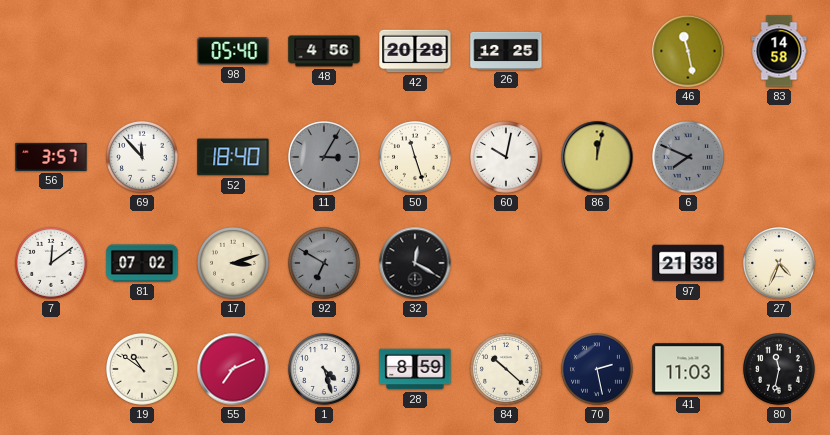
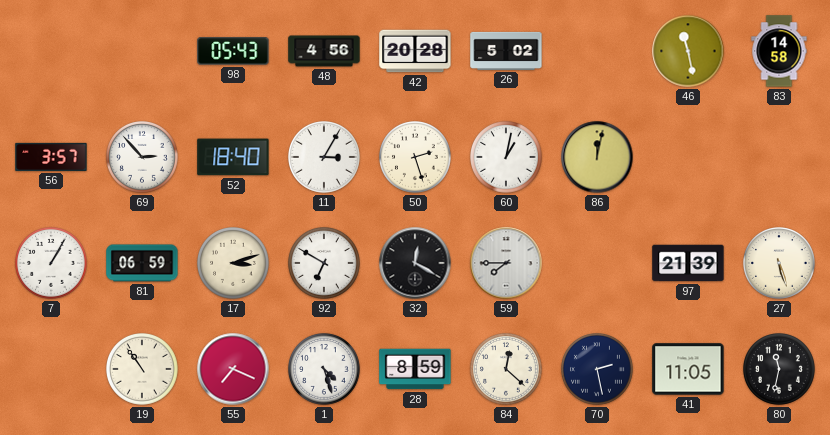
98: 05:40 -> 05:43 (233, 51)
26: 12:25 -> 5:02 (506, 51)
69: 11:53 -> 2:53 (143, 158)
11 dial: grey -> white (325, 158)
50: 11:27 -> 2:27 (416, 158)
60: 10:02 -> 1:02 (507, 158)
6: 7:49 -> none (689, 158)
7: 12:09 -> 1:05 (52, 264)
81: 07:02 -> 06:59 (142, 263)
92 dial: grey -> white (325, 264)
59: none -> 7:45 (506, 263)
97: 21:38 -> 21:39 (688, 263)
27: 4:34 -> 5:27 (780, 264)
19: 10:51 -> 10:54 (143, 370)
55: 7:11 -> 7:19 (233, 369)
84: 10:22 -> 12:22 (507, 370)
41: 11:03 -> 11:05 (688, 369)
